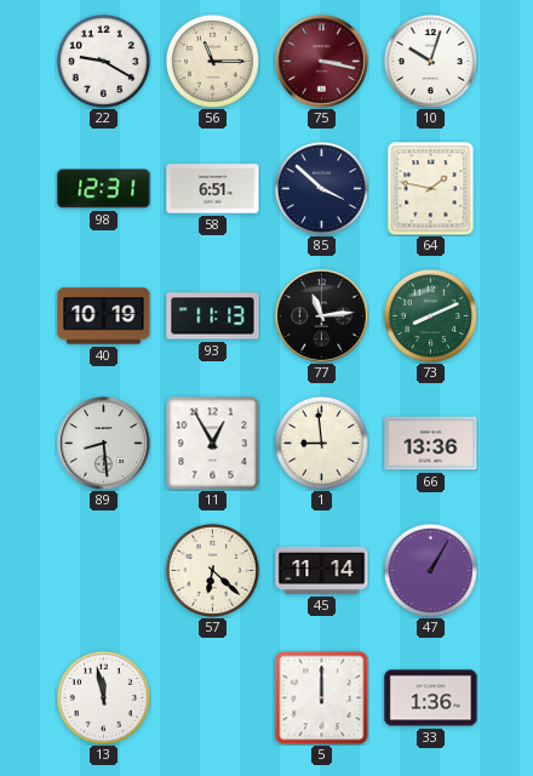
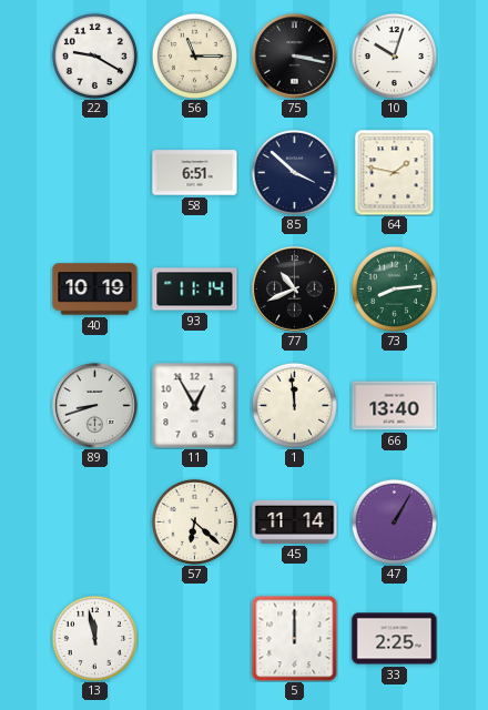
75 dial: burgundy -> black (295, 57)
98: 12:31 -> none (104, 189)
93: 11:13 -> 11:14 (195, 290)
77: 11:14 -> 10:41 (295, 290)
73: 8:11 -> 8:14 (394, 288)
89: 8:29 -> 8:42 (95, 406)
1: 8:59 -> 11:59 (294, 405)
66: 13:36 -> 13:40 (395, 406)
33: 1:36 -> 2:25 (395, 639)
